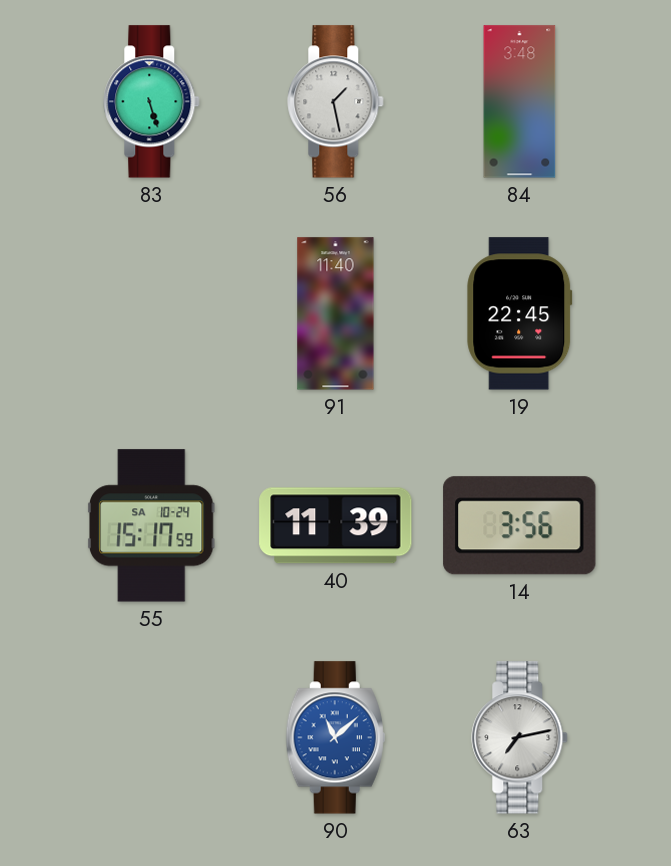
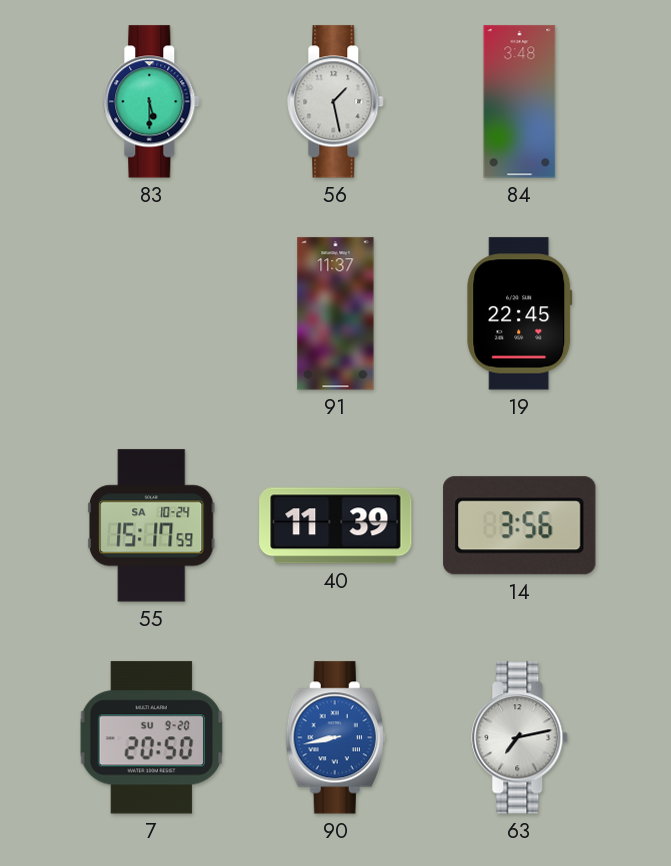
83: 5:27 -> 5:30 (152, 102)
91: 11:40 -> 11:37 (336, 314)
7: none -> 20:50 (152, 738)
90: 11:08 -> 8:43 (335, 738)
